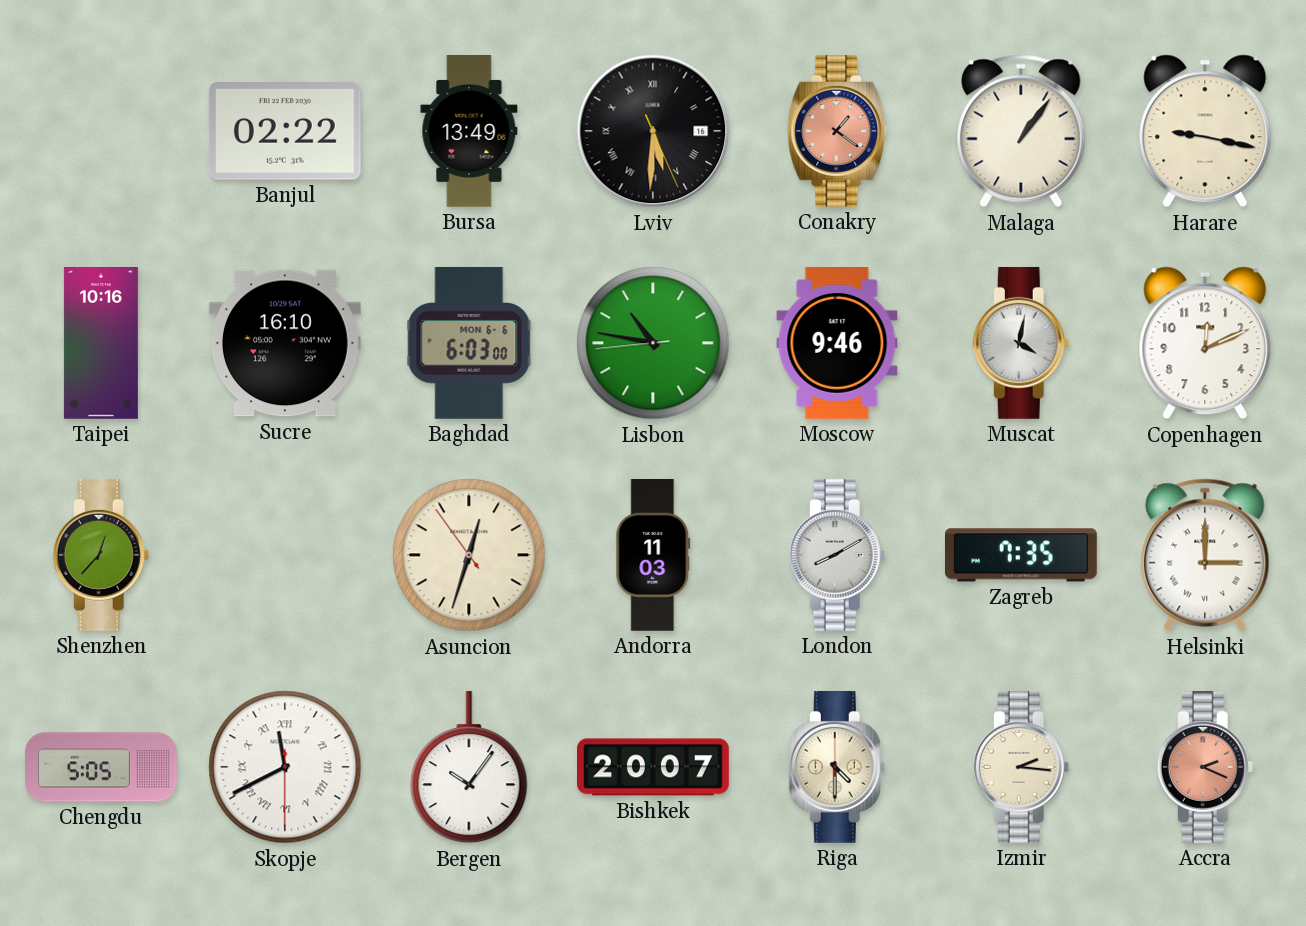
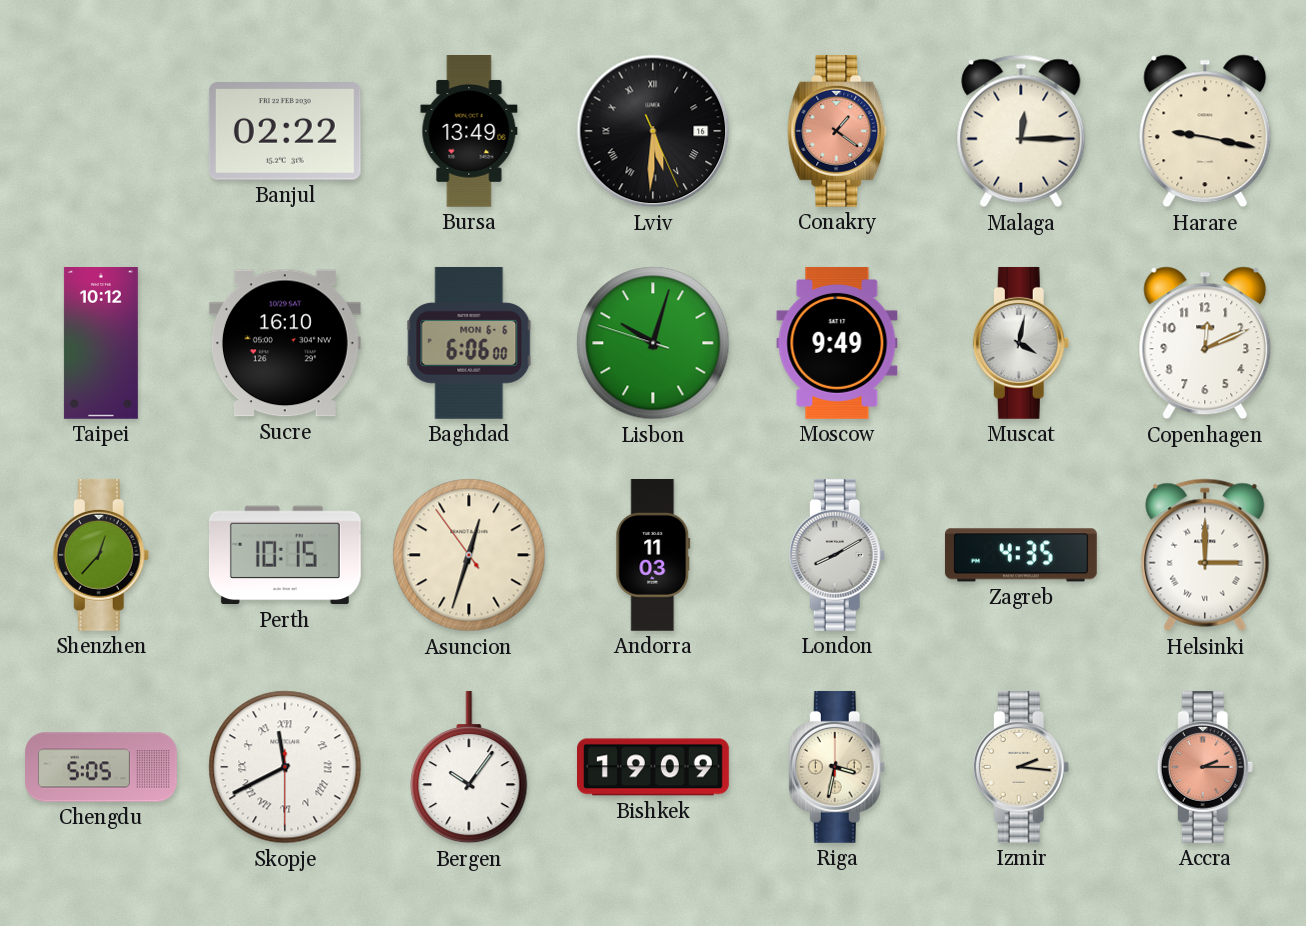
Malaga: 1:06 -> 12:15 (1021, 131)
Taipei: 10:16 -> 10:12 (101, 344)
Baghdad: 6:03 -> 6:06 (469, 343)
Lisbon: 10:46 -> 10:02 (653, 343)
Moscow: 9:46 -> 9:49 (837, 343)
Perth: none -> 10:15 (285, 555)
Zagreb: 7:35 -> 4:35 (1021, 555)
Bishkek: 20:07 -> 19:09 (654, 767)
Riga: 4:30 -> 3:32 (837, 767)
Accra: 2:19 -> 2:15 (1205, 767)
